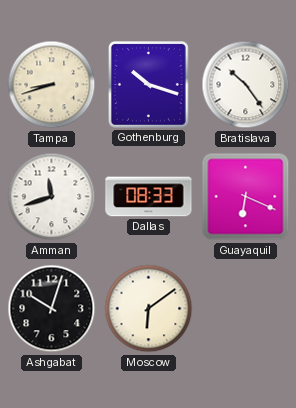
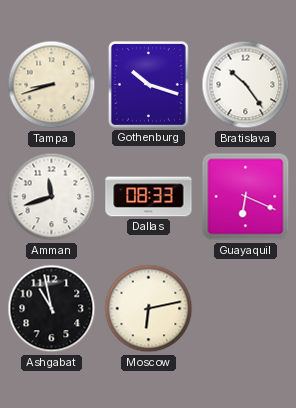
Ashgabat: 10:03 -> 10:58 (52, 309)
Moscow: 6:09 -> 6:13 (149, 309)
